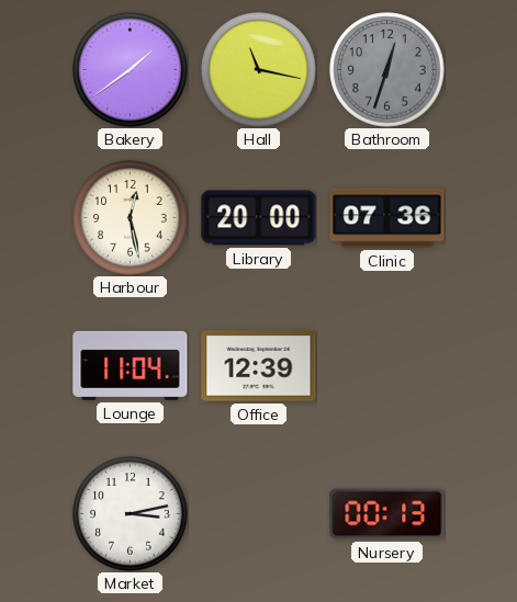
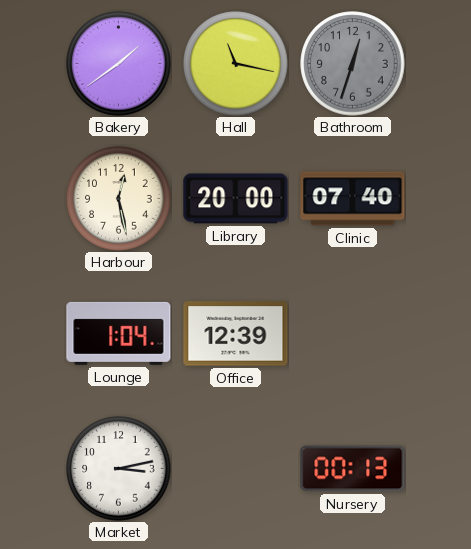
Clinic: 07:36 -> 07:40 (353, 199)
Lounge: 11:04 -> 1:04 (119, 333)
